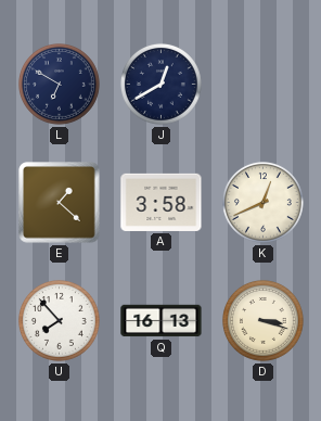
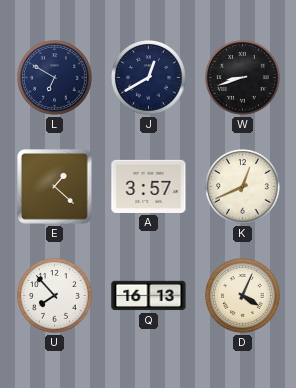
W: none -> 8:42 (242, 77)
A: 3:58 -> 3:57 (149, 186)
D: 3:18 -> 4:04 (242, 295)
